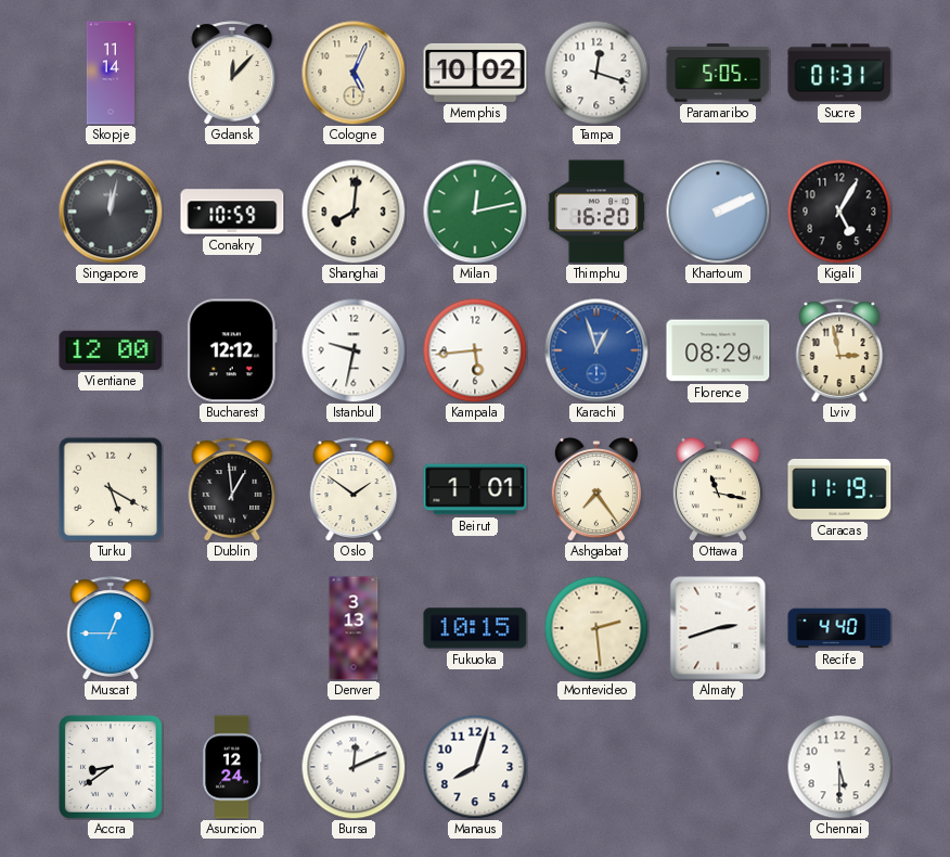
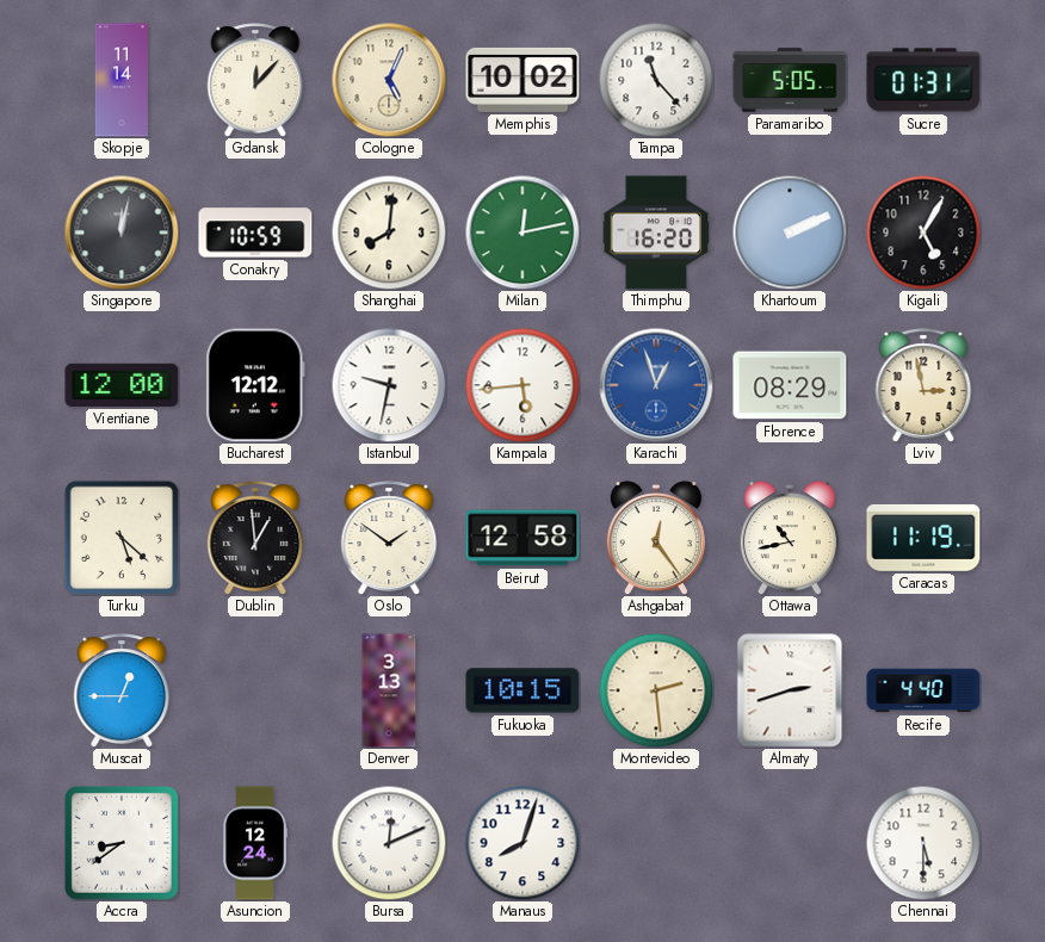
Tampa: 12:18 -> 11:23 (656, 80)
Turku: 5:20 -> 5:22 (122, 538)
Beirut: 1:01 -> 12:58 (522, 538)
Ashgabat: 7:24 -> 12:24 (656, 538)
Ottawa: 11:17 -> 10:43 (790, 538)
